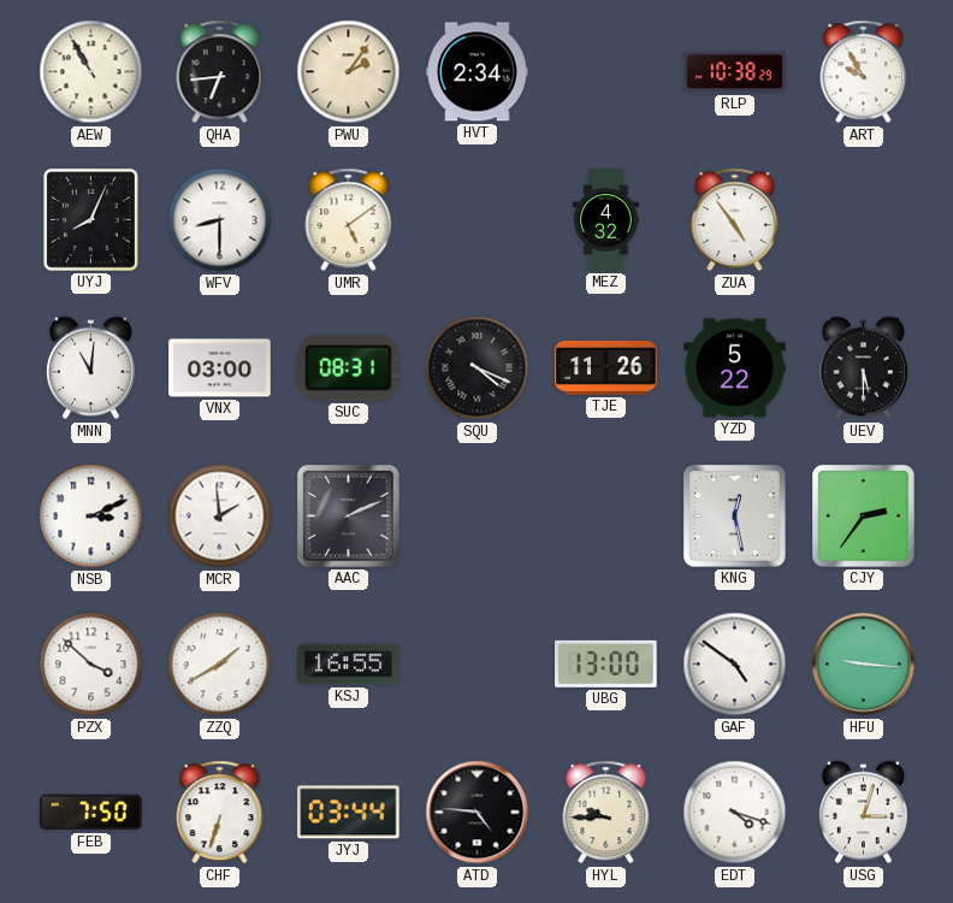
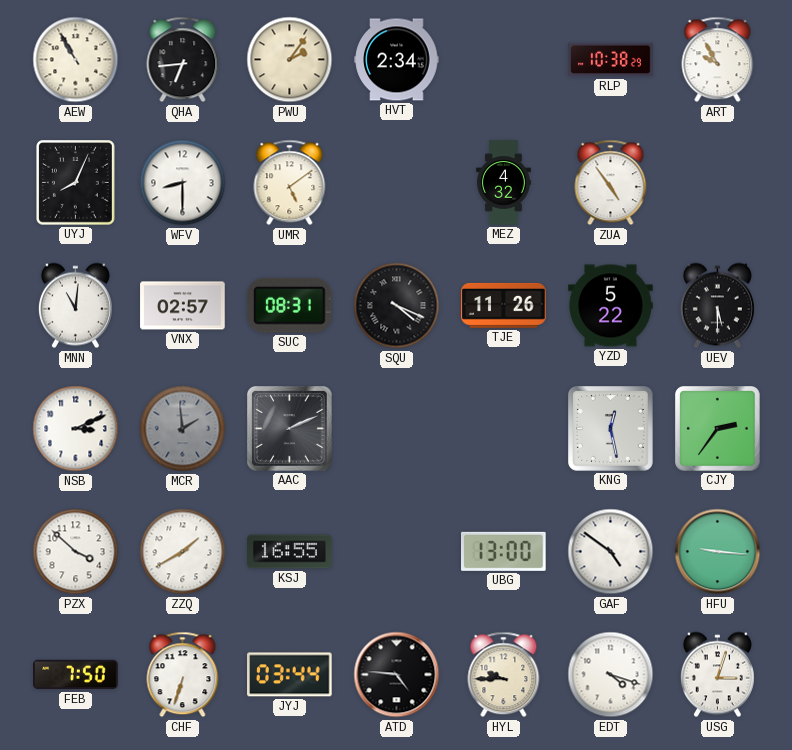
VNX: 03:00 -> 02:57 (183, 306)
MCR dial: white -> grey (183, 429)
